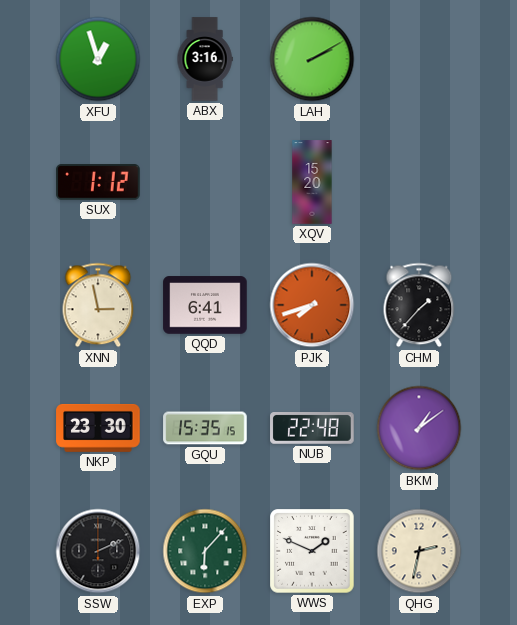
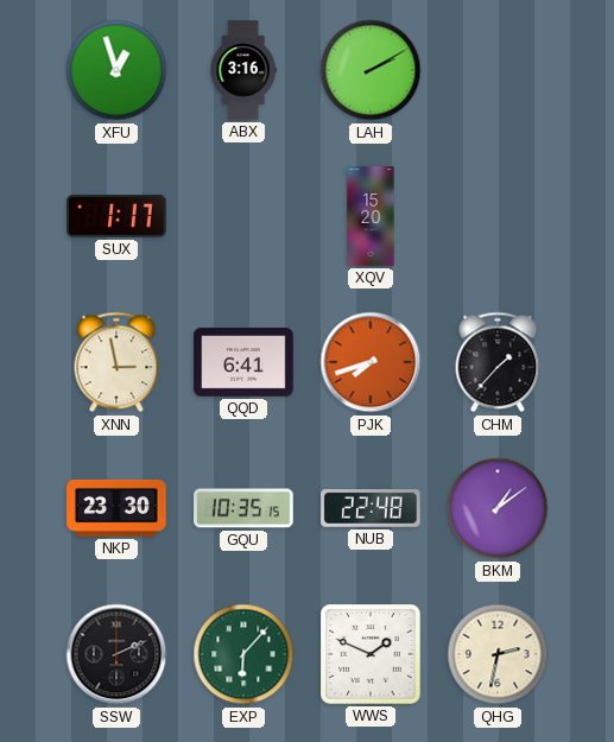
SUX: 1:12 -> 1:17 (116, 216)
GQU: 15:35 -> 10:35 (243, 508)
